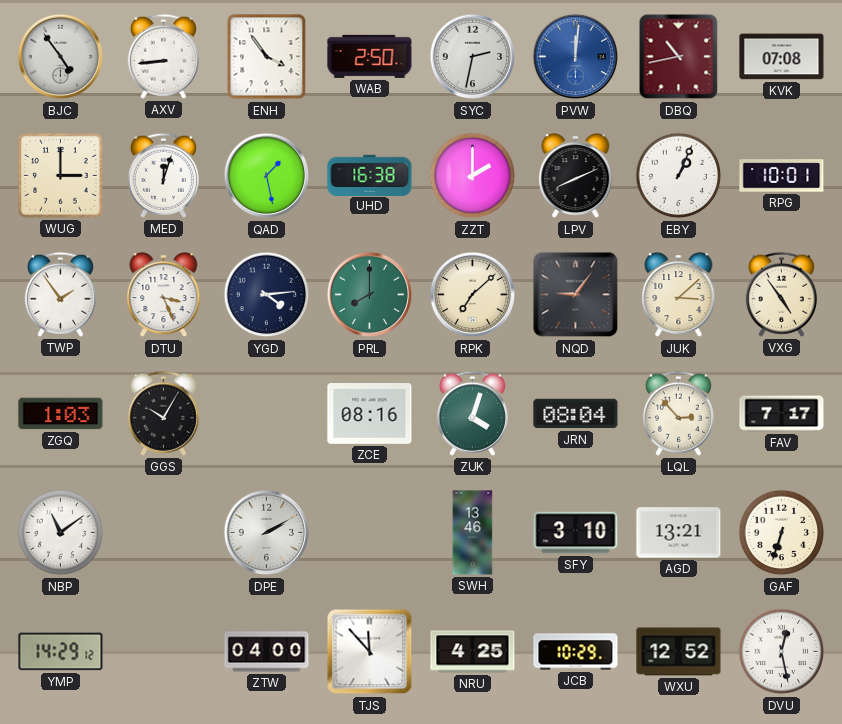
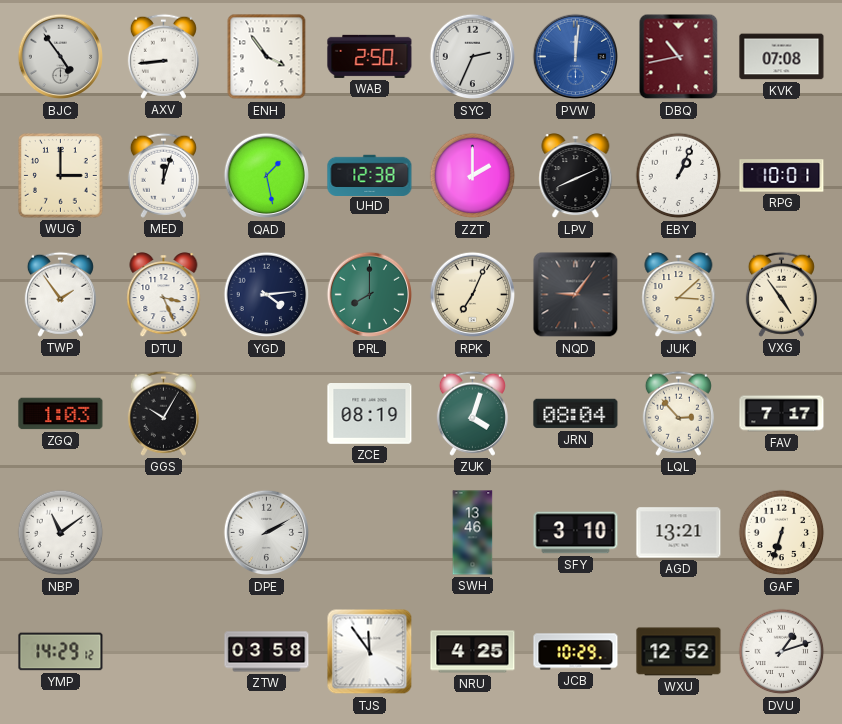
SYC: 2:32 -> 2:34 (473, 57)
UHD: 16:38 -> 12:38 (370, 175)
RPK: 7:08 -> 7:04 (473, 295)
ZCE: 08:16 -> 08:19 (370, 414)
ZTW: 04:00 -> 03:58 (267, 652)
TJS: 11:53 -> 11:54 (370, 652)
DVU: 12:28 -> 1:12 (782, 652)
